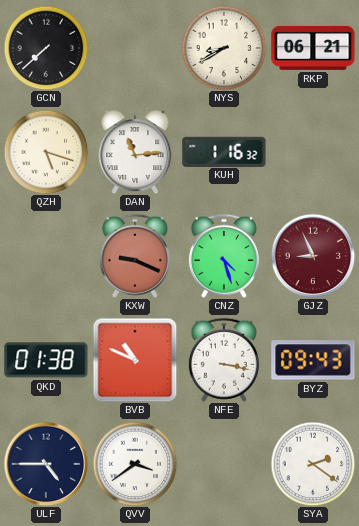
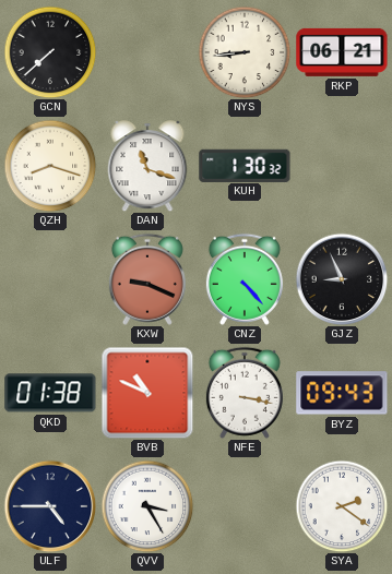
NYS: 8:40 -> 8:44 (245, 52)
QZH: 5:18 -> 8:18 (50, 166)
DAN: 11:14 -> 11:18 (147, 166)
KUH: 1:16 -> 1:30 (245, 165)
CNZ: 4:27 -> 4:23 (245, 279)
GJZ dial: burgundy -> black (342, 279)
QVV: 3:39 -> 3:25 (147, 506)
